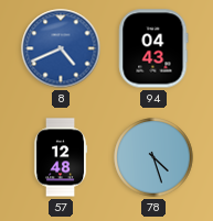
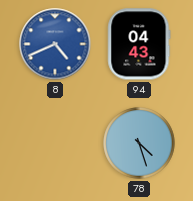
57: 12:48 -> none (61, 157)
